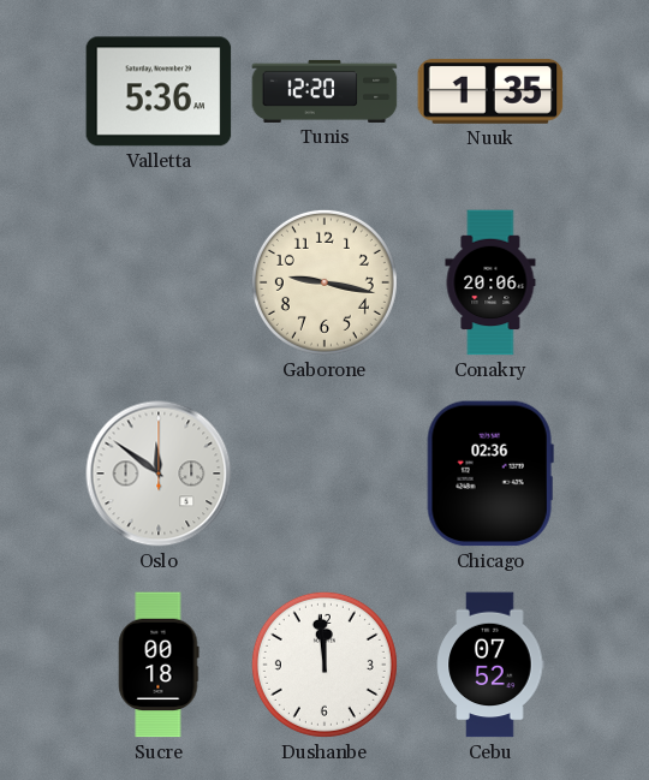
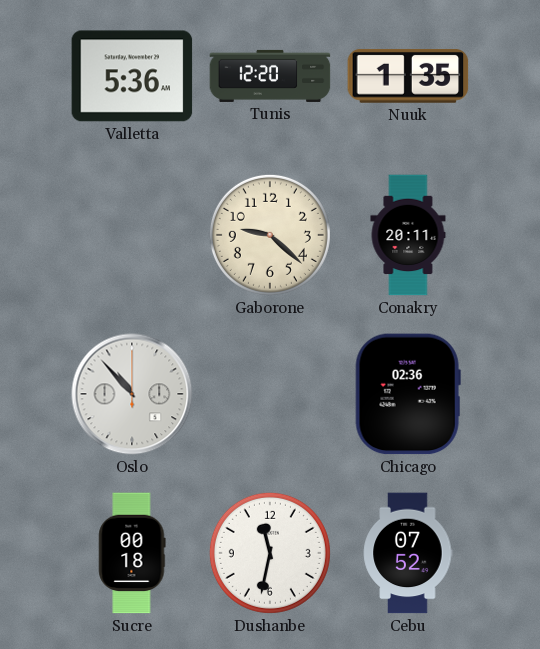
Gaborone: 9:17 -> 9:22 (270, 235)
Conakry: 20:06 -> 20:11 (408, 235)
Oslo: 11:51 -> 10:53 (132, 394)
Dushanbe: 11:59 -> 11:32 (270, 553)
